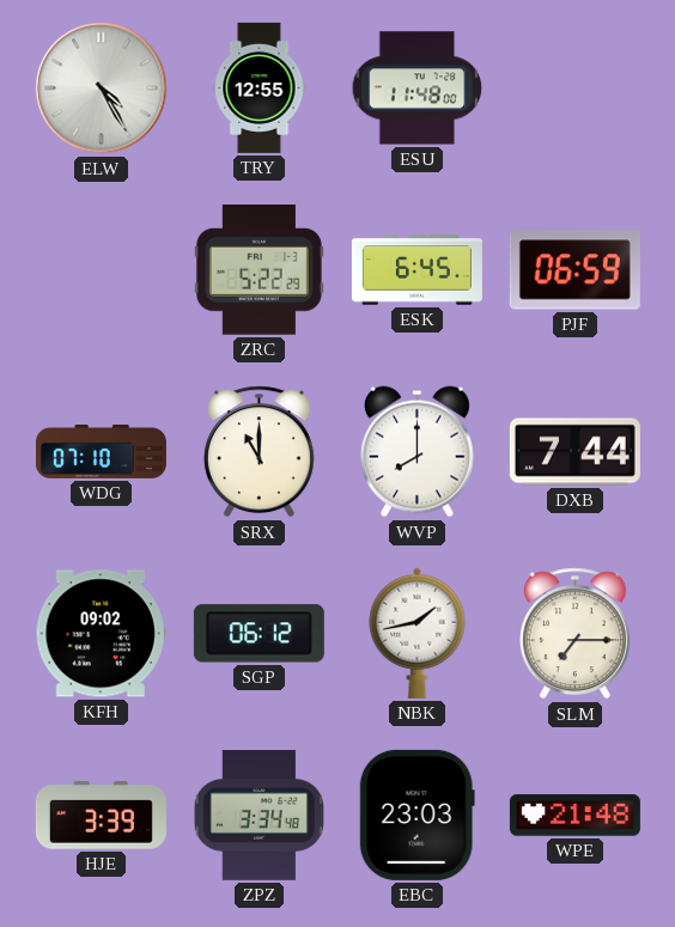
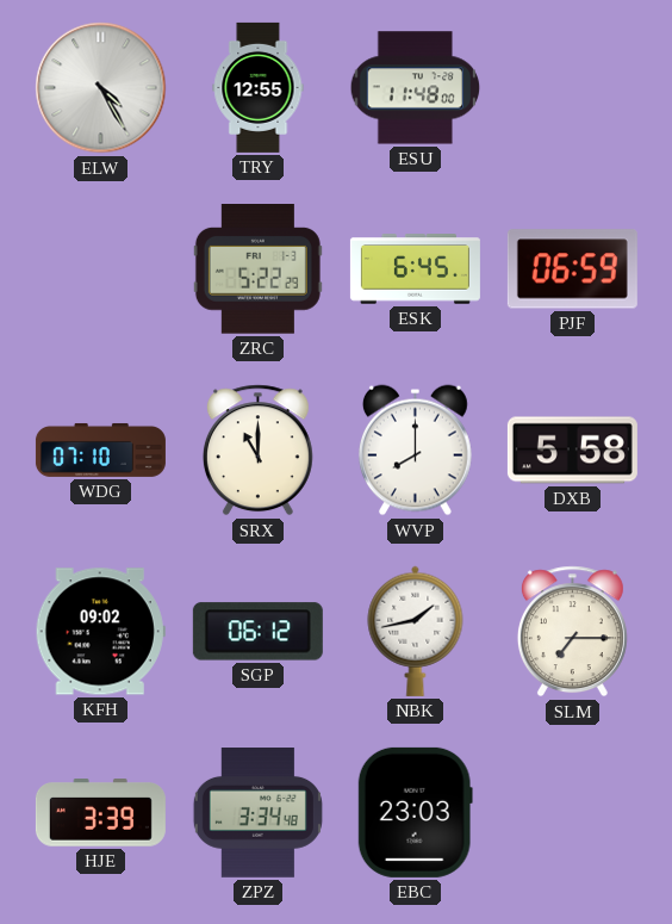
DXB: 7:44 -> 5:58 (572, 451)
WPE: 21:48 -> none (574, 816)
